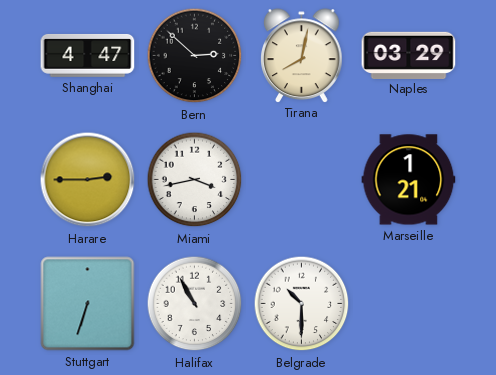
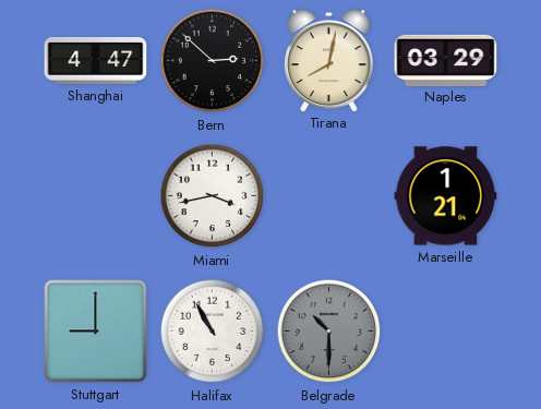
Harare: 2:45 -> none (88, 180)
Stuttgart: 6:33 -> 9:00 (96, 332)
Belgrade dial: white -> grey (329, 332)
